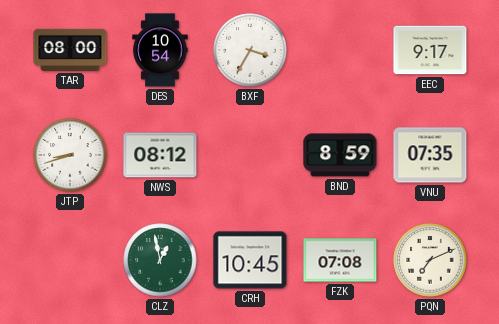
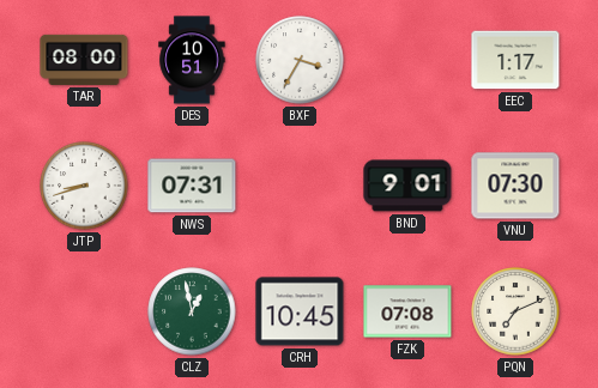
DES: 10:54 -> 10:51 (192, 60)
EEC: 9:17 -> 1:17 (515, 60)
NWS: 08:12 -> 07:31 (192, 186)
BND: 8:59 -> 9:01 (407, 186)
VNU: 07:35 -> 07:30 (515, 186)
